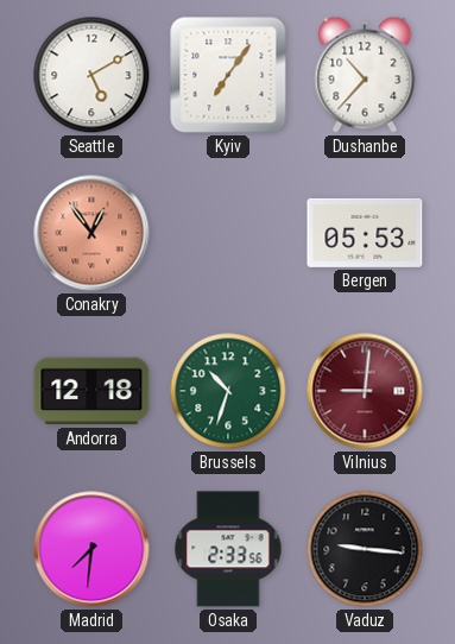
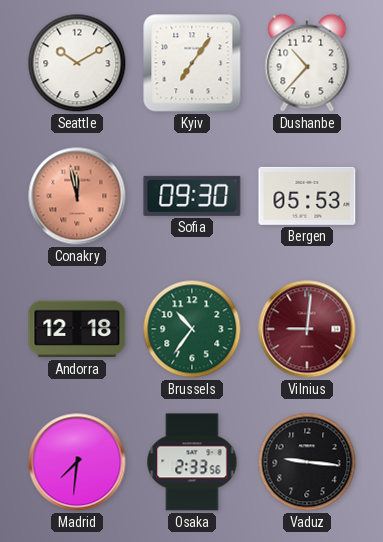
Seattle: 5:10 -> 10:10 (77, 63)
Conakry: 12:54 -> 11:58 (77, 196)
Sofia: none -> 09:30 (192, 196)
Brussels: 10:33 -> 10:36 (192, 329)
